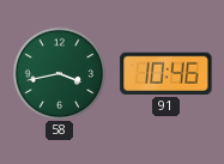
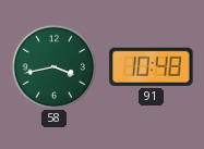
91: 10:46 -> 10:48 (152, 66)
